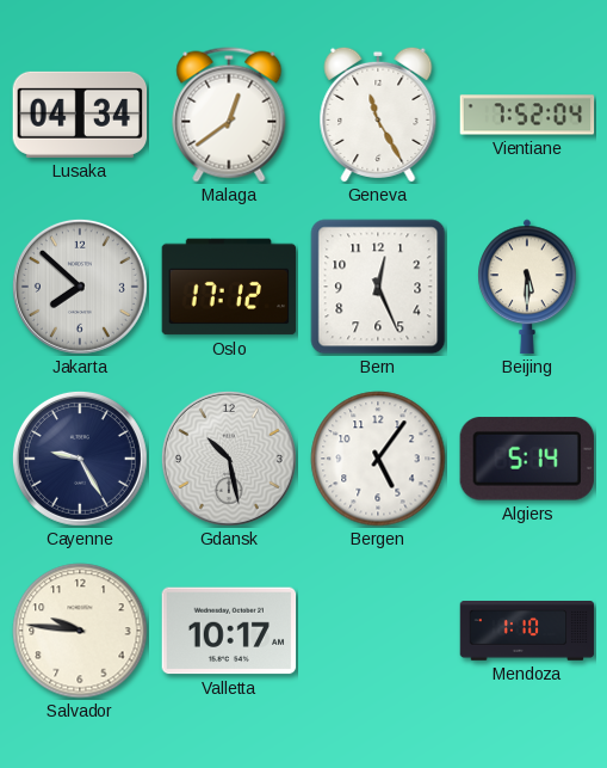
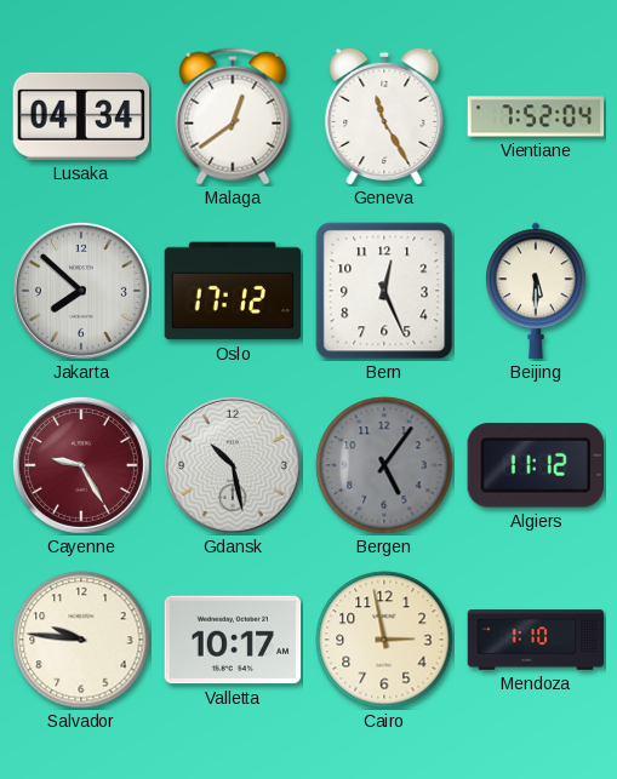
Cayenne dial: navy -> burgundy (81, 465)
Bergen dial: white -> grey (384, 465)
Algiers: 5:14 -> 11:12 (535, 465)
Cairo: none -> 2:58 (384, 640)
